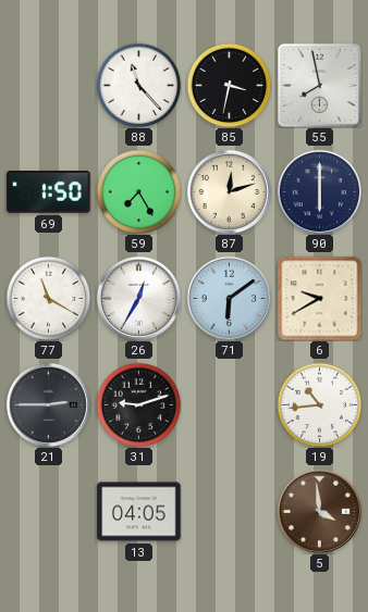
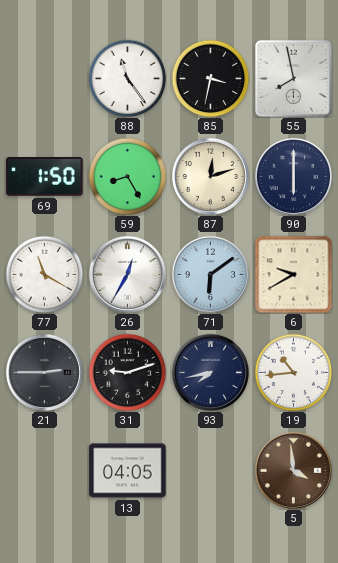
88: 11:23 -> 11:24 (127, 78)
59: 7:25 -> 8:25 (127, 176)
93: none -> 7:43 (210, 372)
